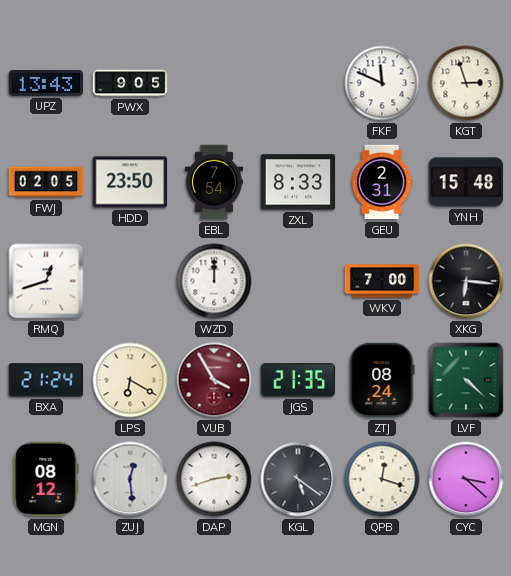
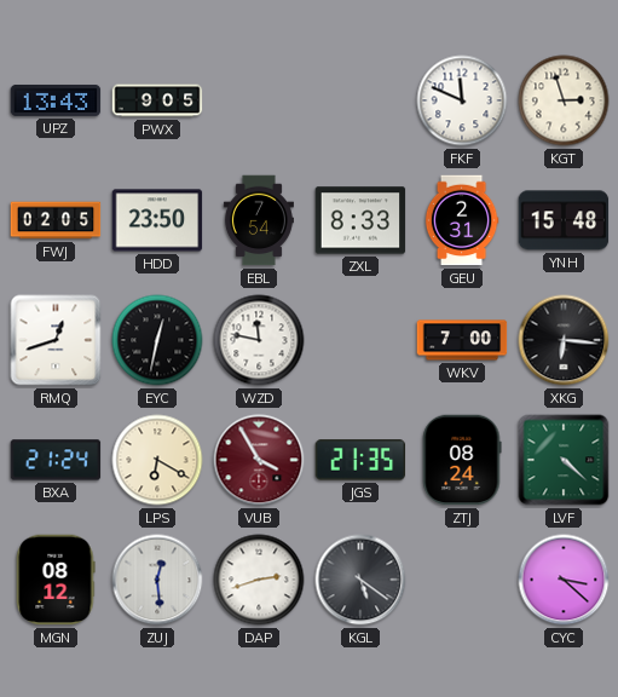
EYC: none -> 12:32 (157, 340)
WZD: 12:00 -> 11:47 (259, 340)
QPB: 12:18 -> none (382, 479)
